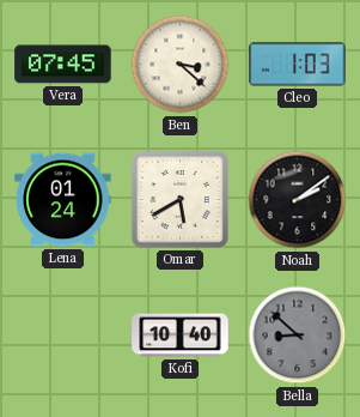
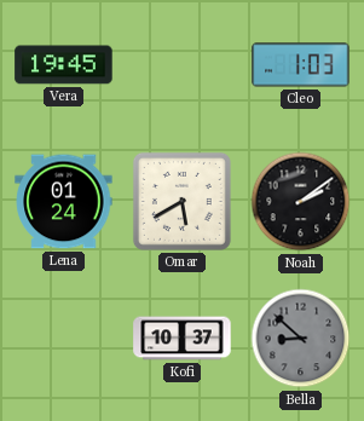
Vera: 07:45 -> 19:45 (64, 65)
Ben: 3:22 -> none (181, 65)
Kofi: 10:40 -> 10:37 (183, 339)
